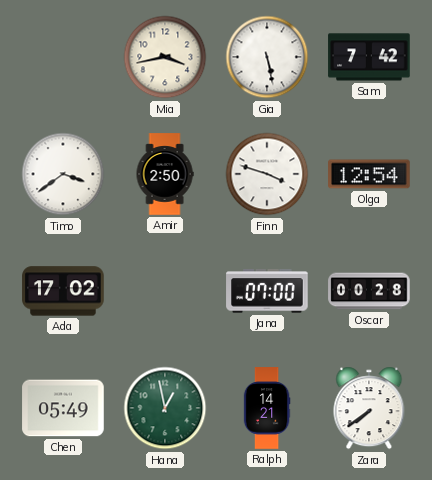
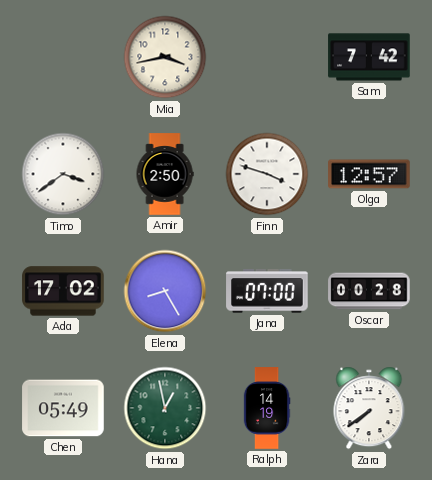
Gia: 5:28 -> none (267, 57)
Olga: 12:54 -> 12:57 (369, 174)
Elena: none -> 8:25 (165, 291)
Ralph: 14:21 -> 14:19 (267, 408)
